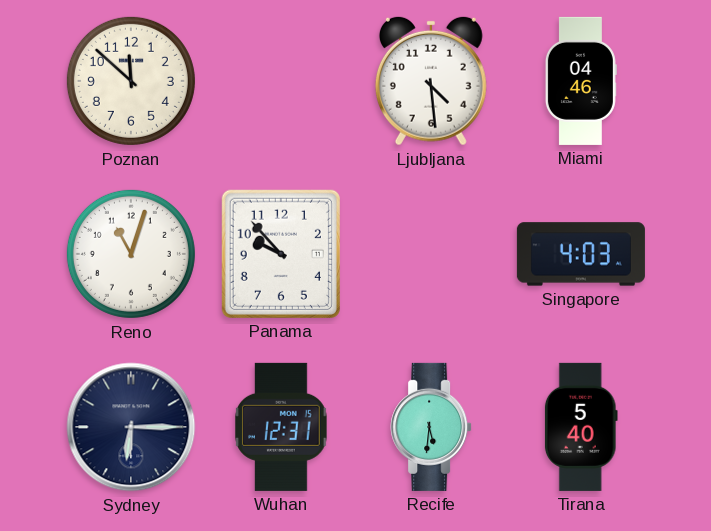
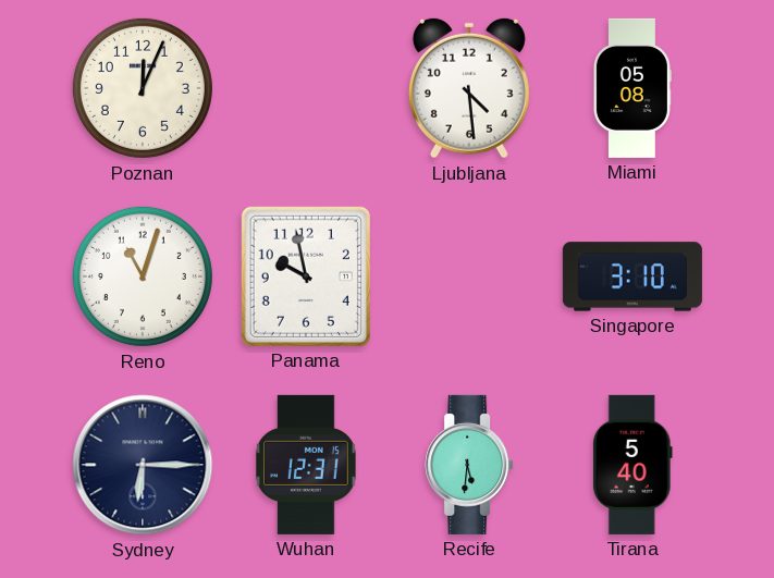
Poznan: 11:52 -> 12:04 (143, 88)
Miami: 04:46 -> 05:08 (632, 88)
Panama: 9:53 -> 9:58 (306, 276)
Singapore: 4:03 -> 3:10 (632, 276)
